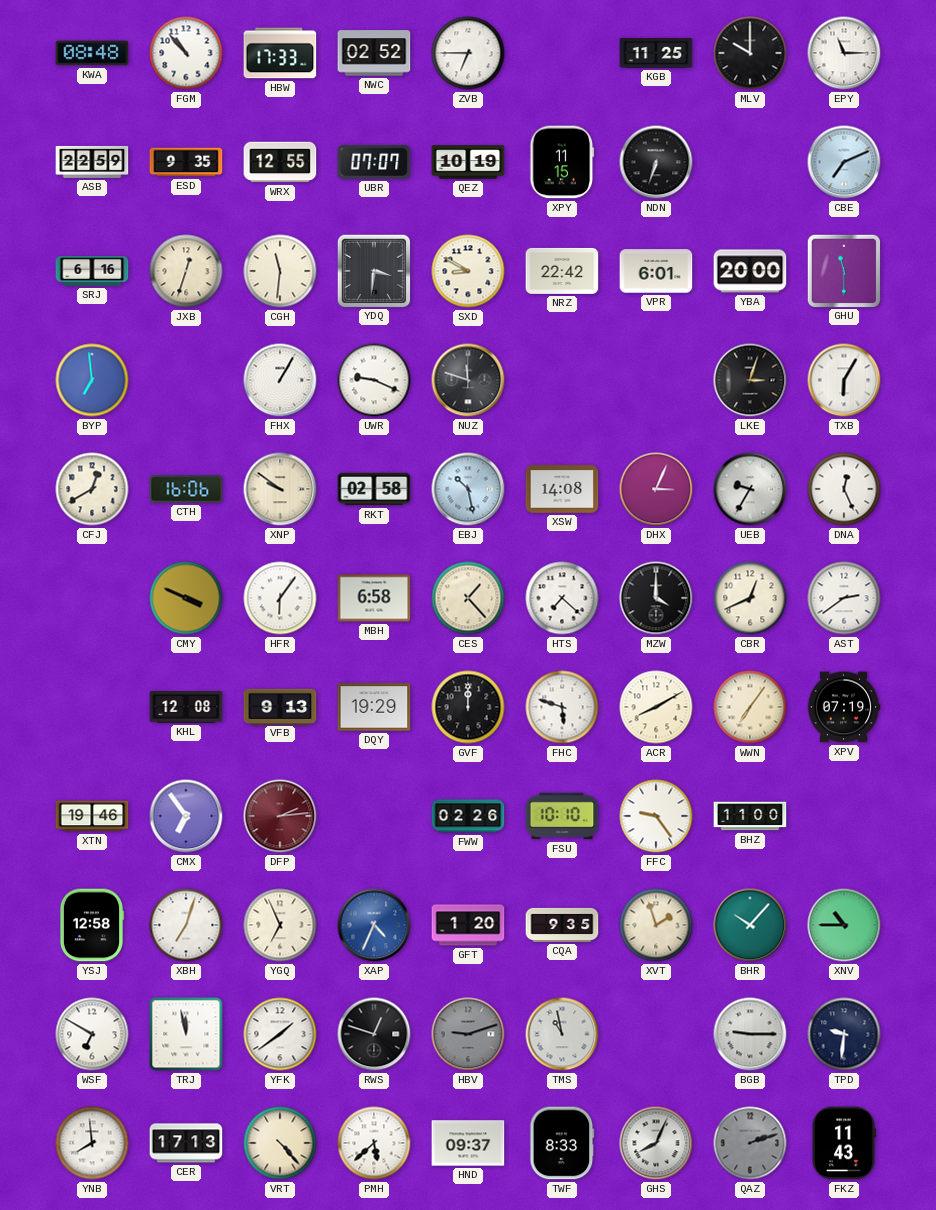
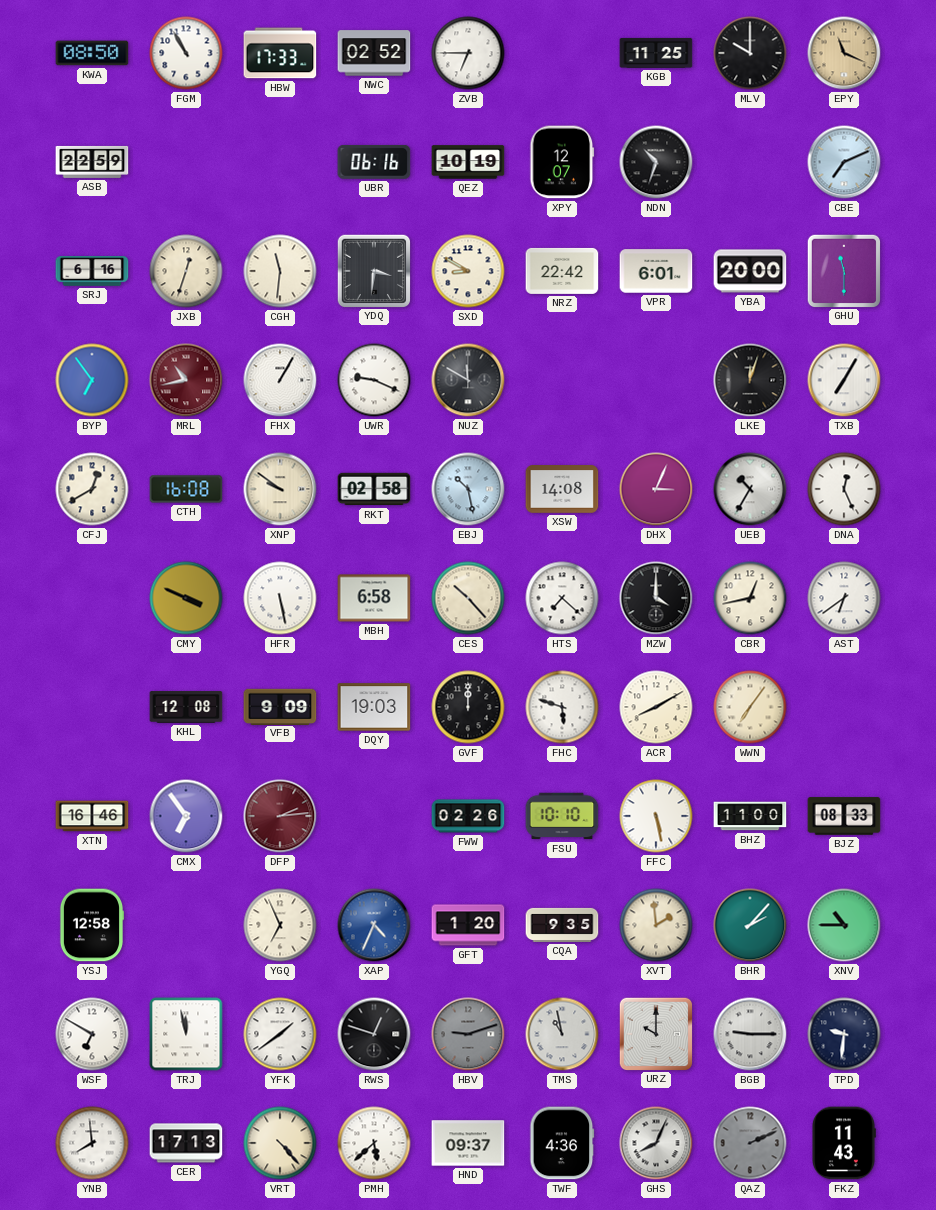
KWA: 08:48 -> 08:50 (92, 53)
FGM: 10:53 -> 10:55 (186, 53)
EPY: 11:15 -> 11:19 (844, 53)
EPY dial: white -> champagne (844, 53)
ESD: 9:35 -> none (186, 162)
WRX: 12:55 -> none (280, 162)
UBR: 07:07 -> 06:16 (374, 162)
XPY: 11:15 -> 12:07 (562, 162)
NDN: 6:33 -> 10:33 (656, 162)
BYP: 6:59 -> 6:54 (92, 380)
MRL: none -> 10:43 (186, 380)
NUZ: 11:48 -> 11:50 (468, 380)
LKE: 3:03 -> 12:03 (750, 380)
TXB: 6:05 -> 7:05 (844, 380)
CTH: 16:06 -> 16:08 (186, 489)
UEB: 9:35 -> 10:35 (750, 489)
HFR: 6:06 -> 5:28 (280, 598)
CES: 1:23 -> 10:23 (468, 598)
CBR: 12:41 -> 12:43 (750, 598)
AST: 2:39 -> 6:39 (844, 598)
VFB: 9:13 -> 9:09 (280, 706)
DQY: 19:29 -> 19:03 (374, 707)
XPV: 07:19 -> none (844, 707)
XTN: 19:46 -> 16:46 (92, 816)
FFC: 9:24 -> 5:28 (656, 816)
BJZ: none -> 08:33 (844, 816)
XBH: 7:03 -> none (186, 925)
XVT: 1:57 -> 1:59 (656, 925)
BHR: 10:07 -> 2:07 (750, 925)
URZ: none -> 10:00 (655, 1033)
TWF: 8:33 -> 4:36 (562, 1143)
QAZ: 2:12 -> 2:11 (750, 1143)
